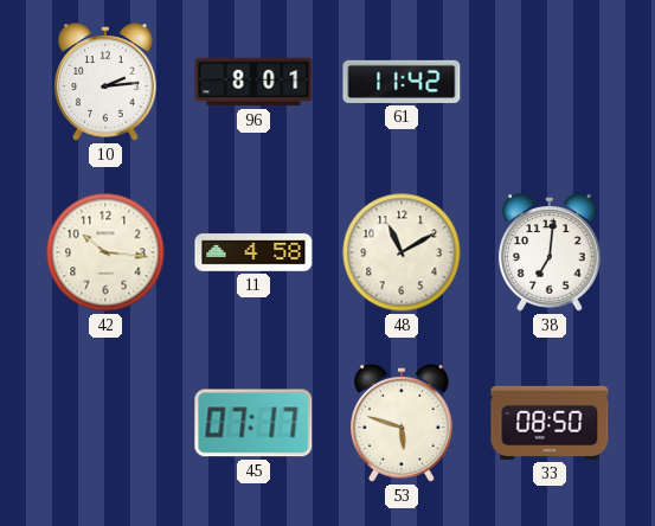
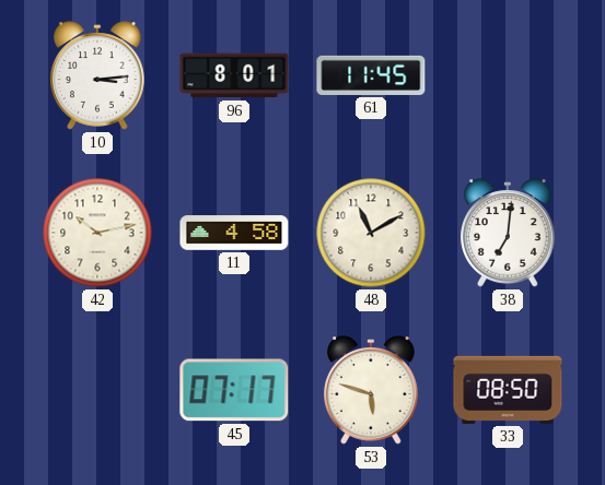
10: 2:14 -> 3:14 (97, 75)
61: 11:42 -> 11:45 (371, 75)
42: 10:16 -> 10:13 (97, 233)
